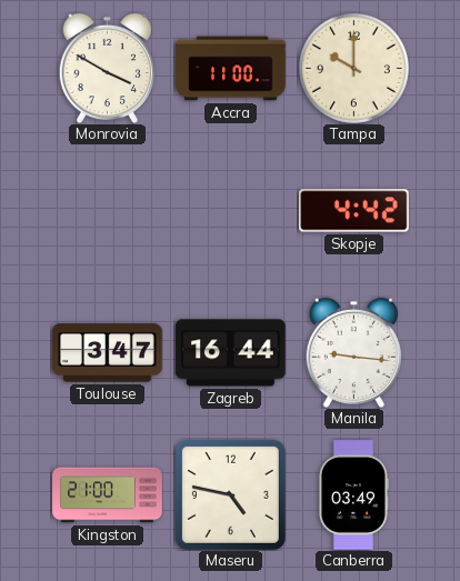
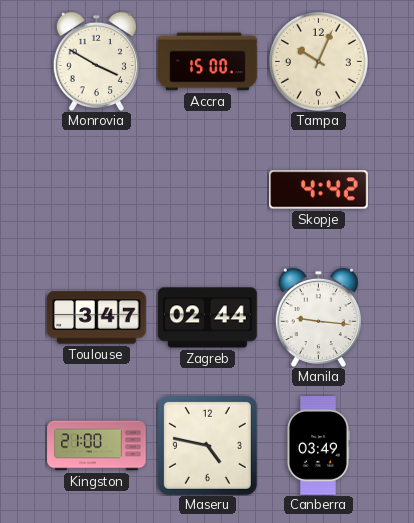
Accra: 11:00 -> 15:00 (208, 62)
Tampa: 10:00 -> 10:04 (318, 61)
Zagreb: 16:44 -> 02:44 (208, 318)
